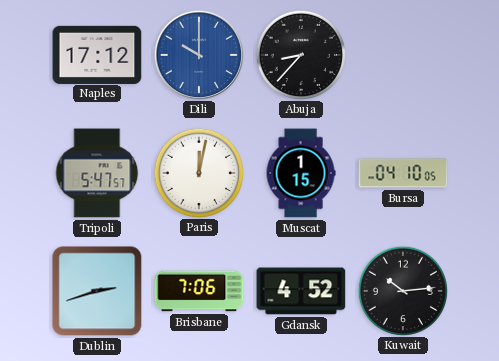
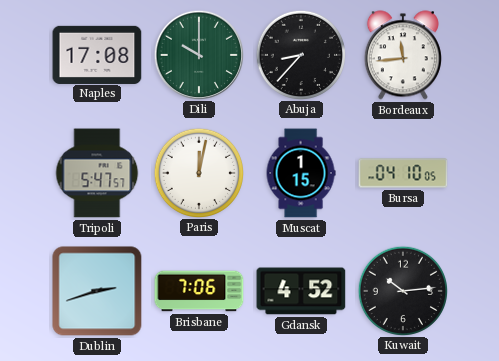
Naples: 17:12 -> 17:08 (97, 54)
Dili dial: blue -> green (198, 54)
Bordeaux: none -> 11:44 (403, 55)
